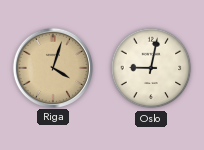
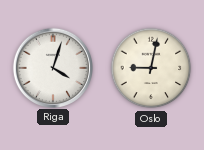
Riga dial: champagne -> white (52, 67)
